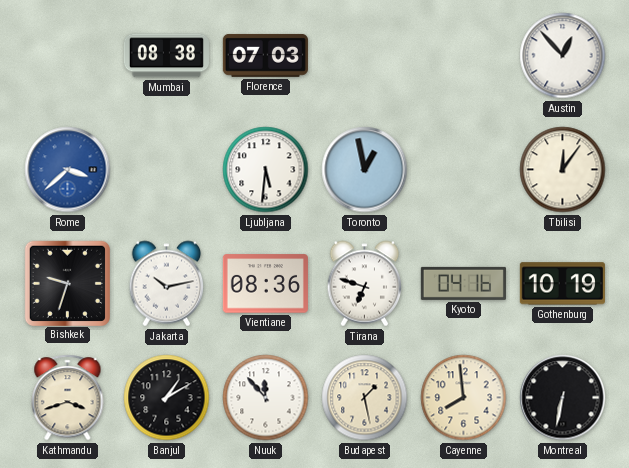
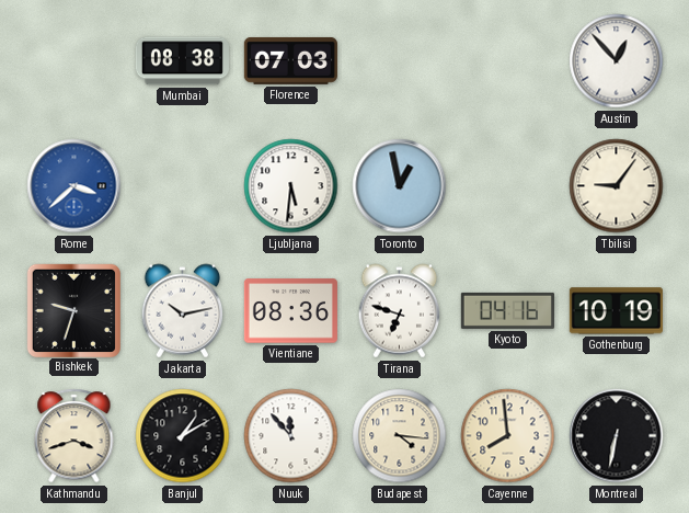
Tbilisi: 12:06 -> 9:06 (617, 186)
Budapest: 1:28 -> 4:16 (400, 436)
